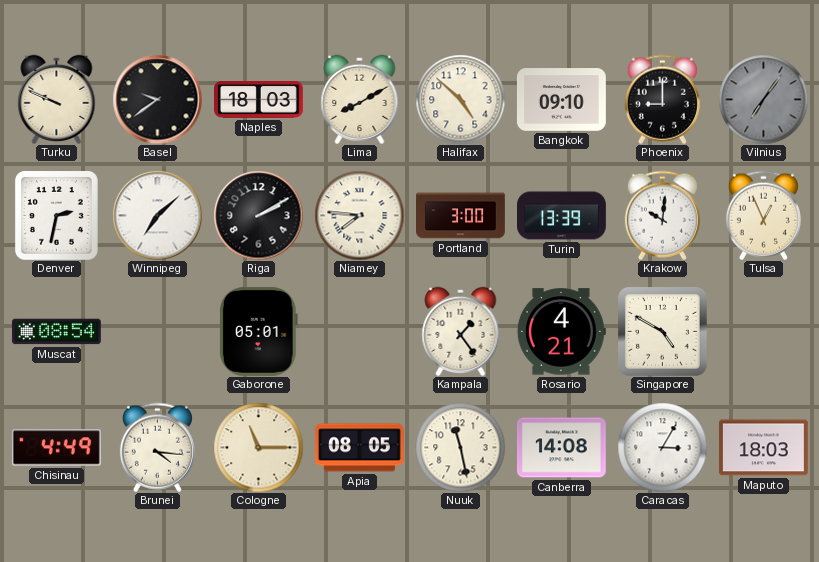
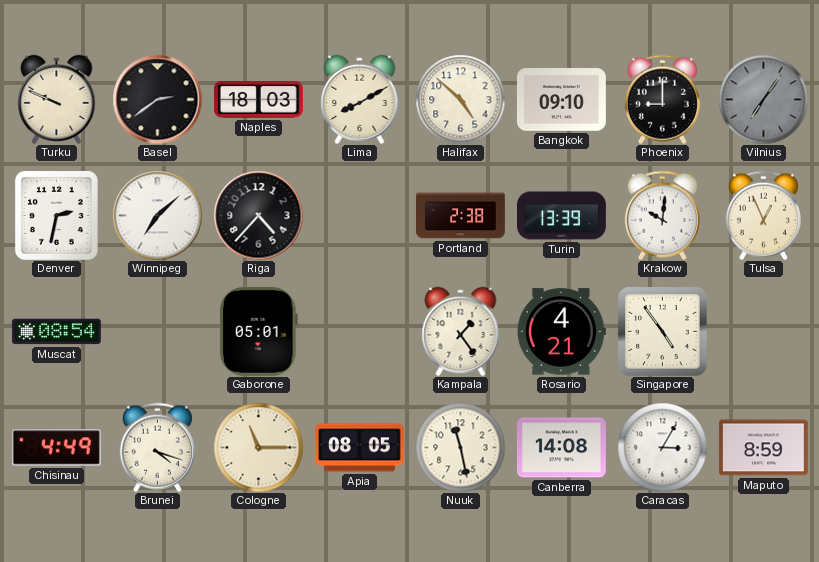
Basel: 9:39 -> 2:39 (157, 99)
Riga: 2:10 -> 4:37 (258, 215)
Niamey: 7:46 -> none (359, 215)
Portland: 3:00 -> 2:38 (461, 216)
Singapore: 4:50 -> 4:54 (662, 331)
Brunei: 4:16 -> 4:18 (157, 447)
Maputo: 18:03 -> 8:59 (763, 448)
